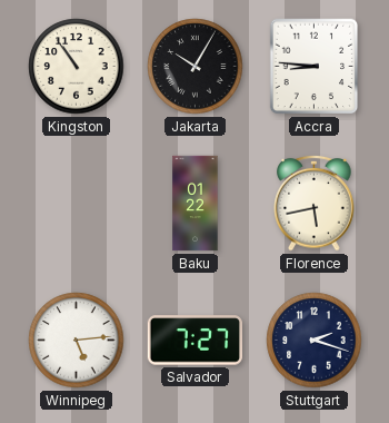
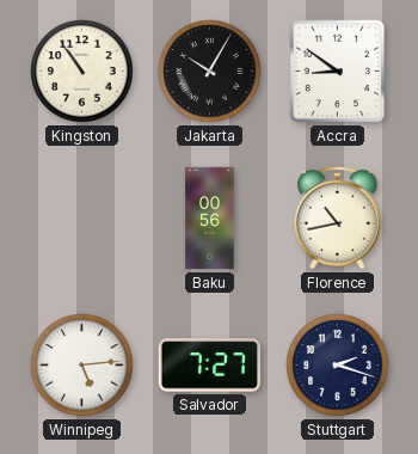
Accra: 8:46 -> 8:51 (338, 72)
Baku: 01:22 -> 00:56 (210, 219)
Florence: 5:43 -> 10:43 (338, 217)
